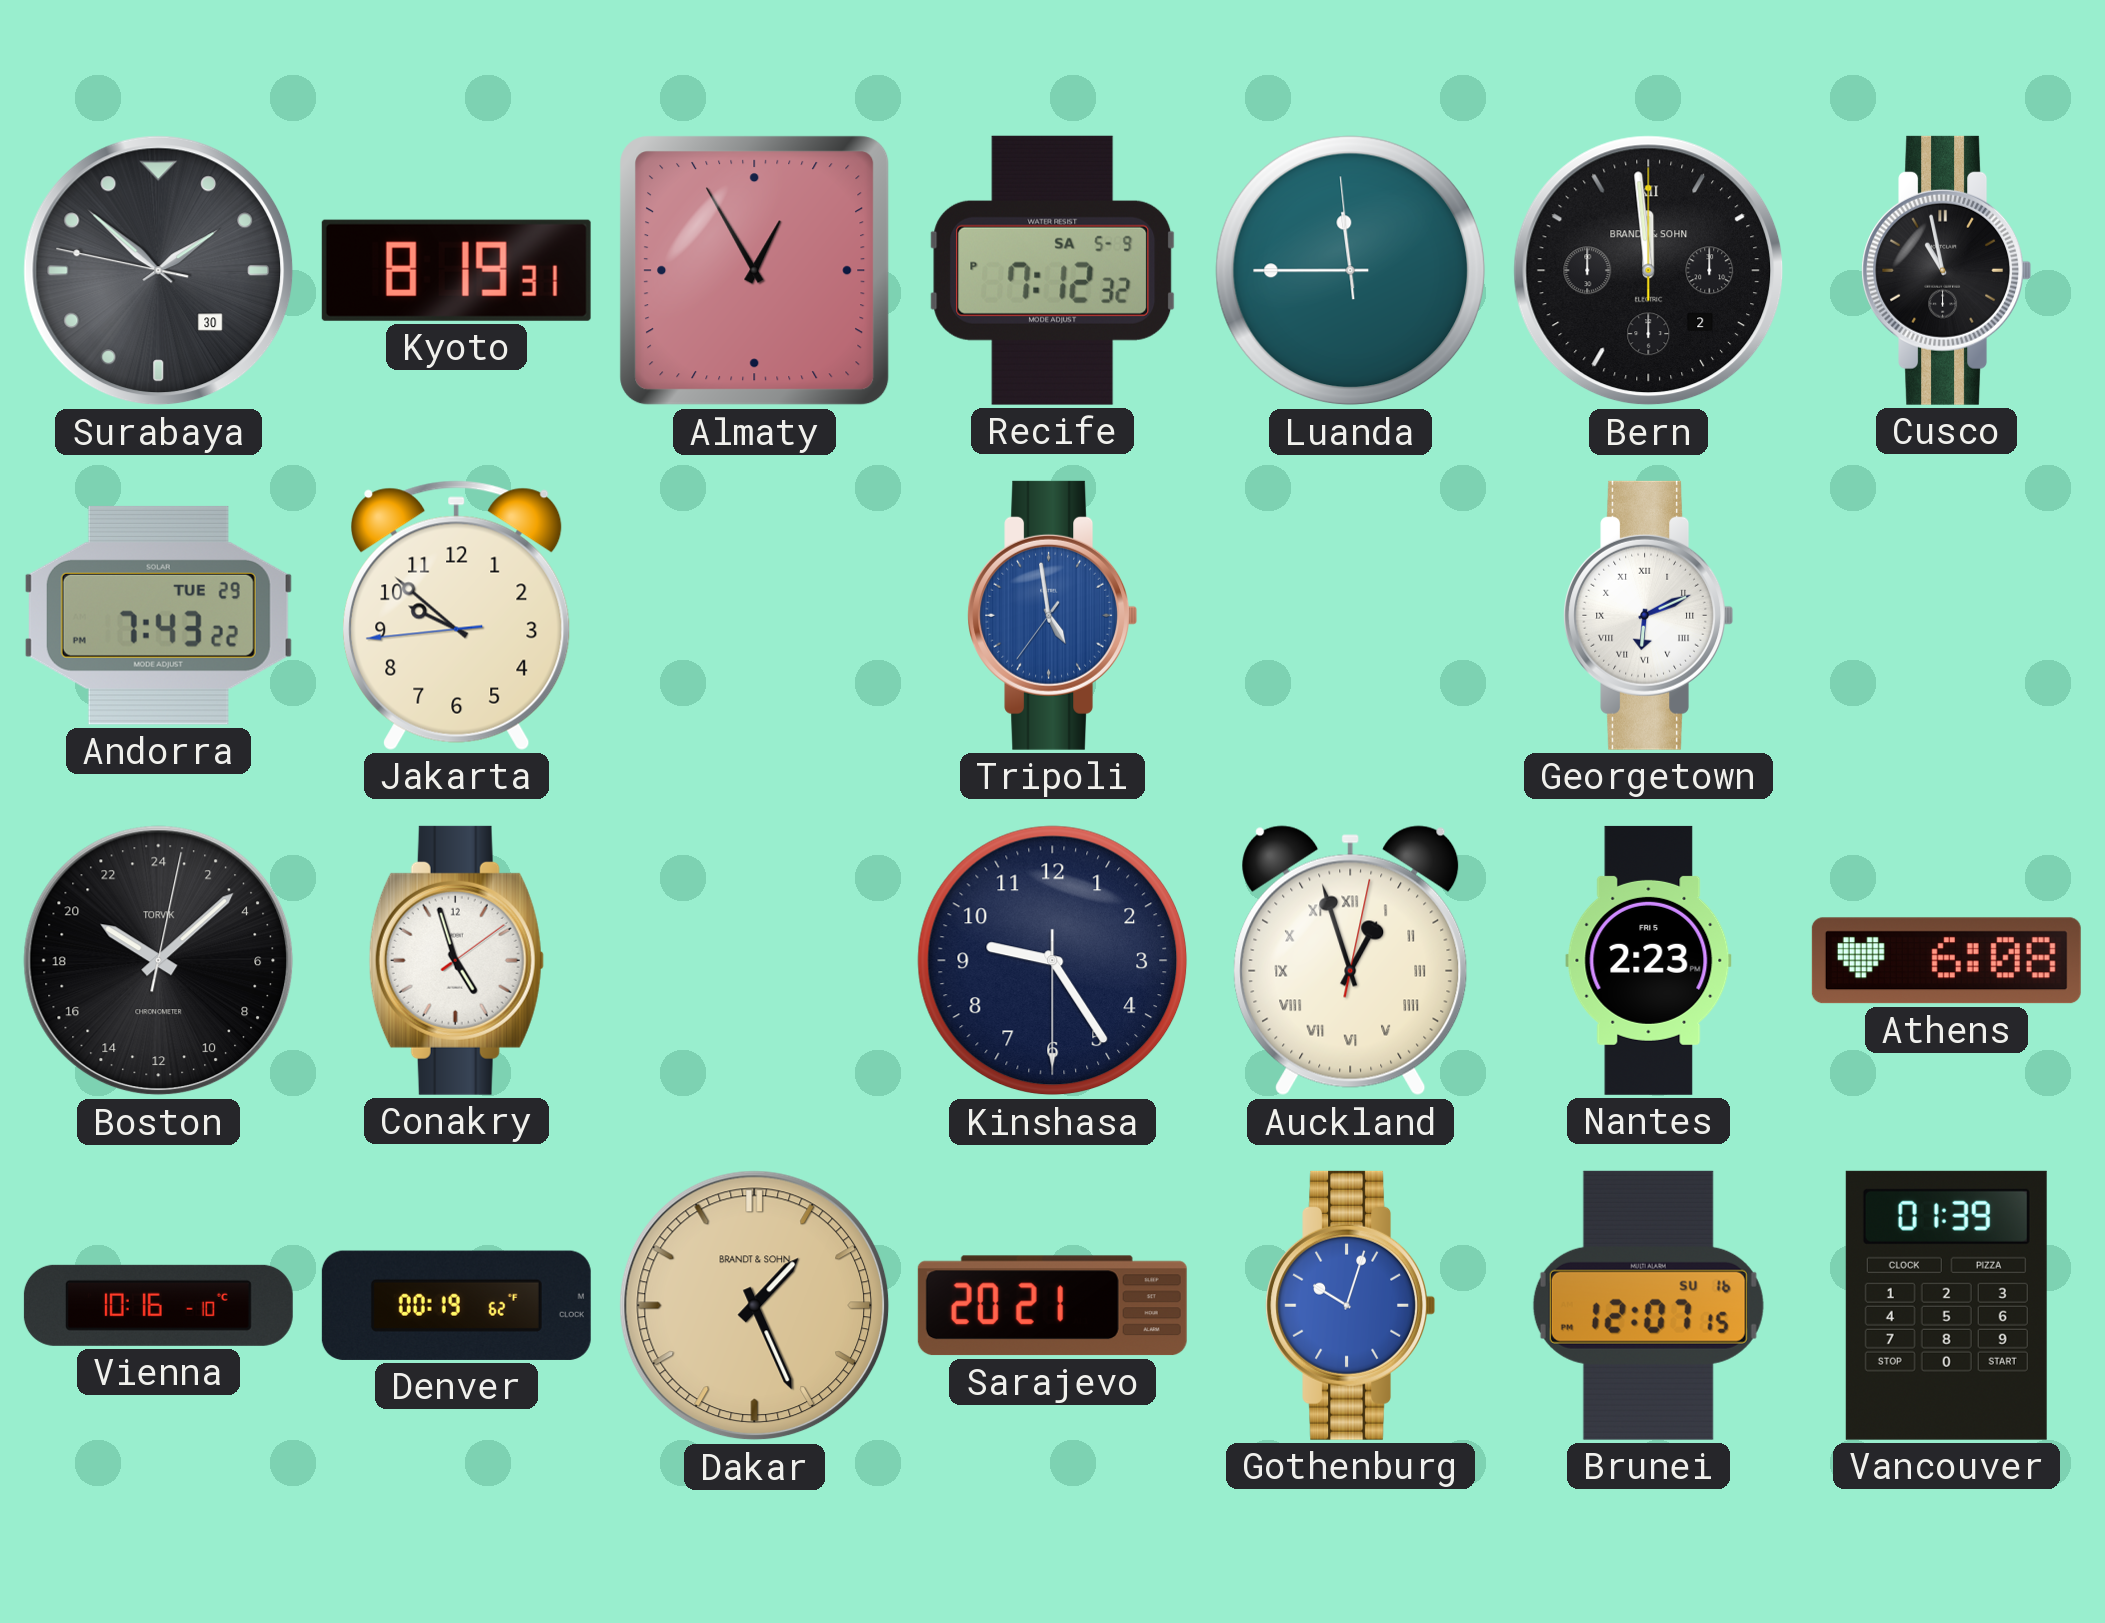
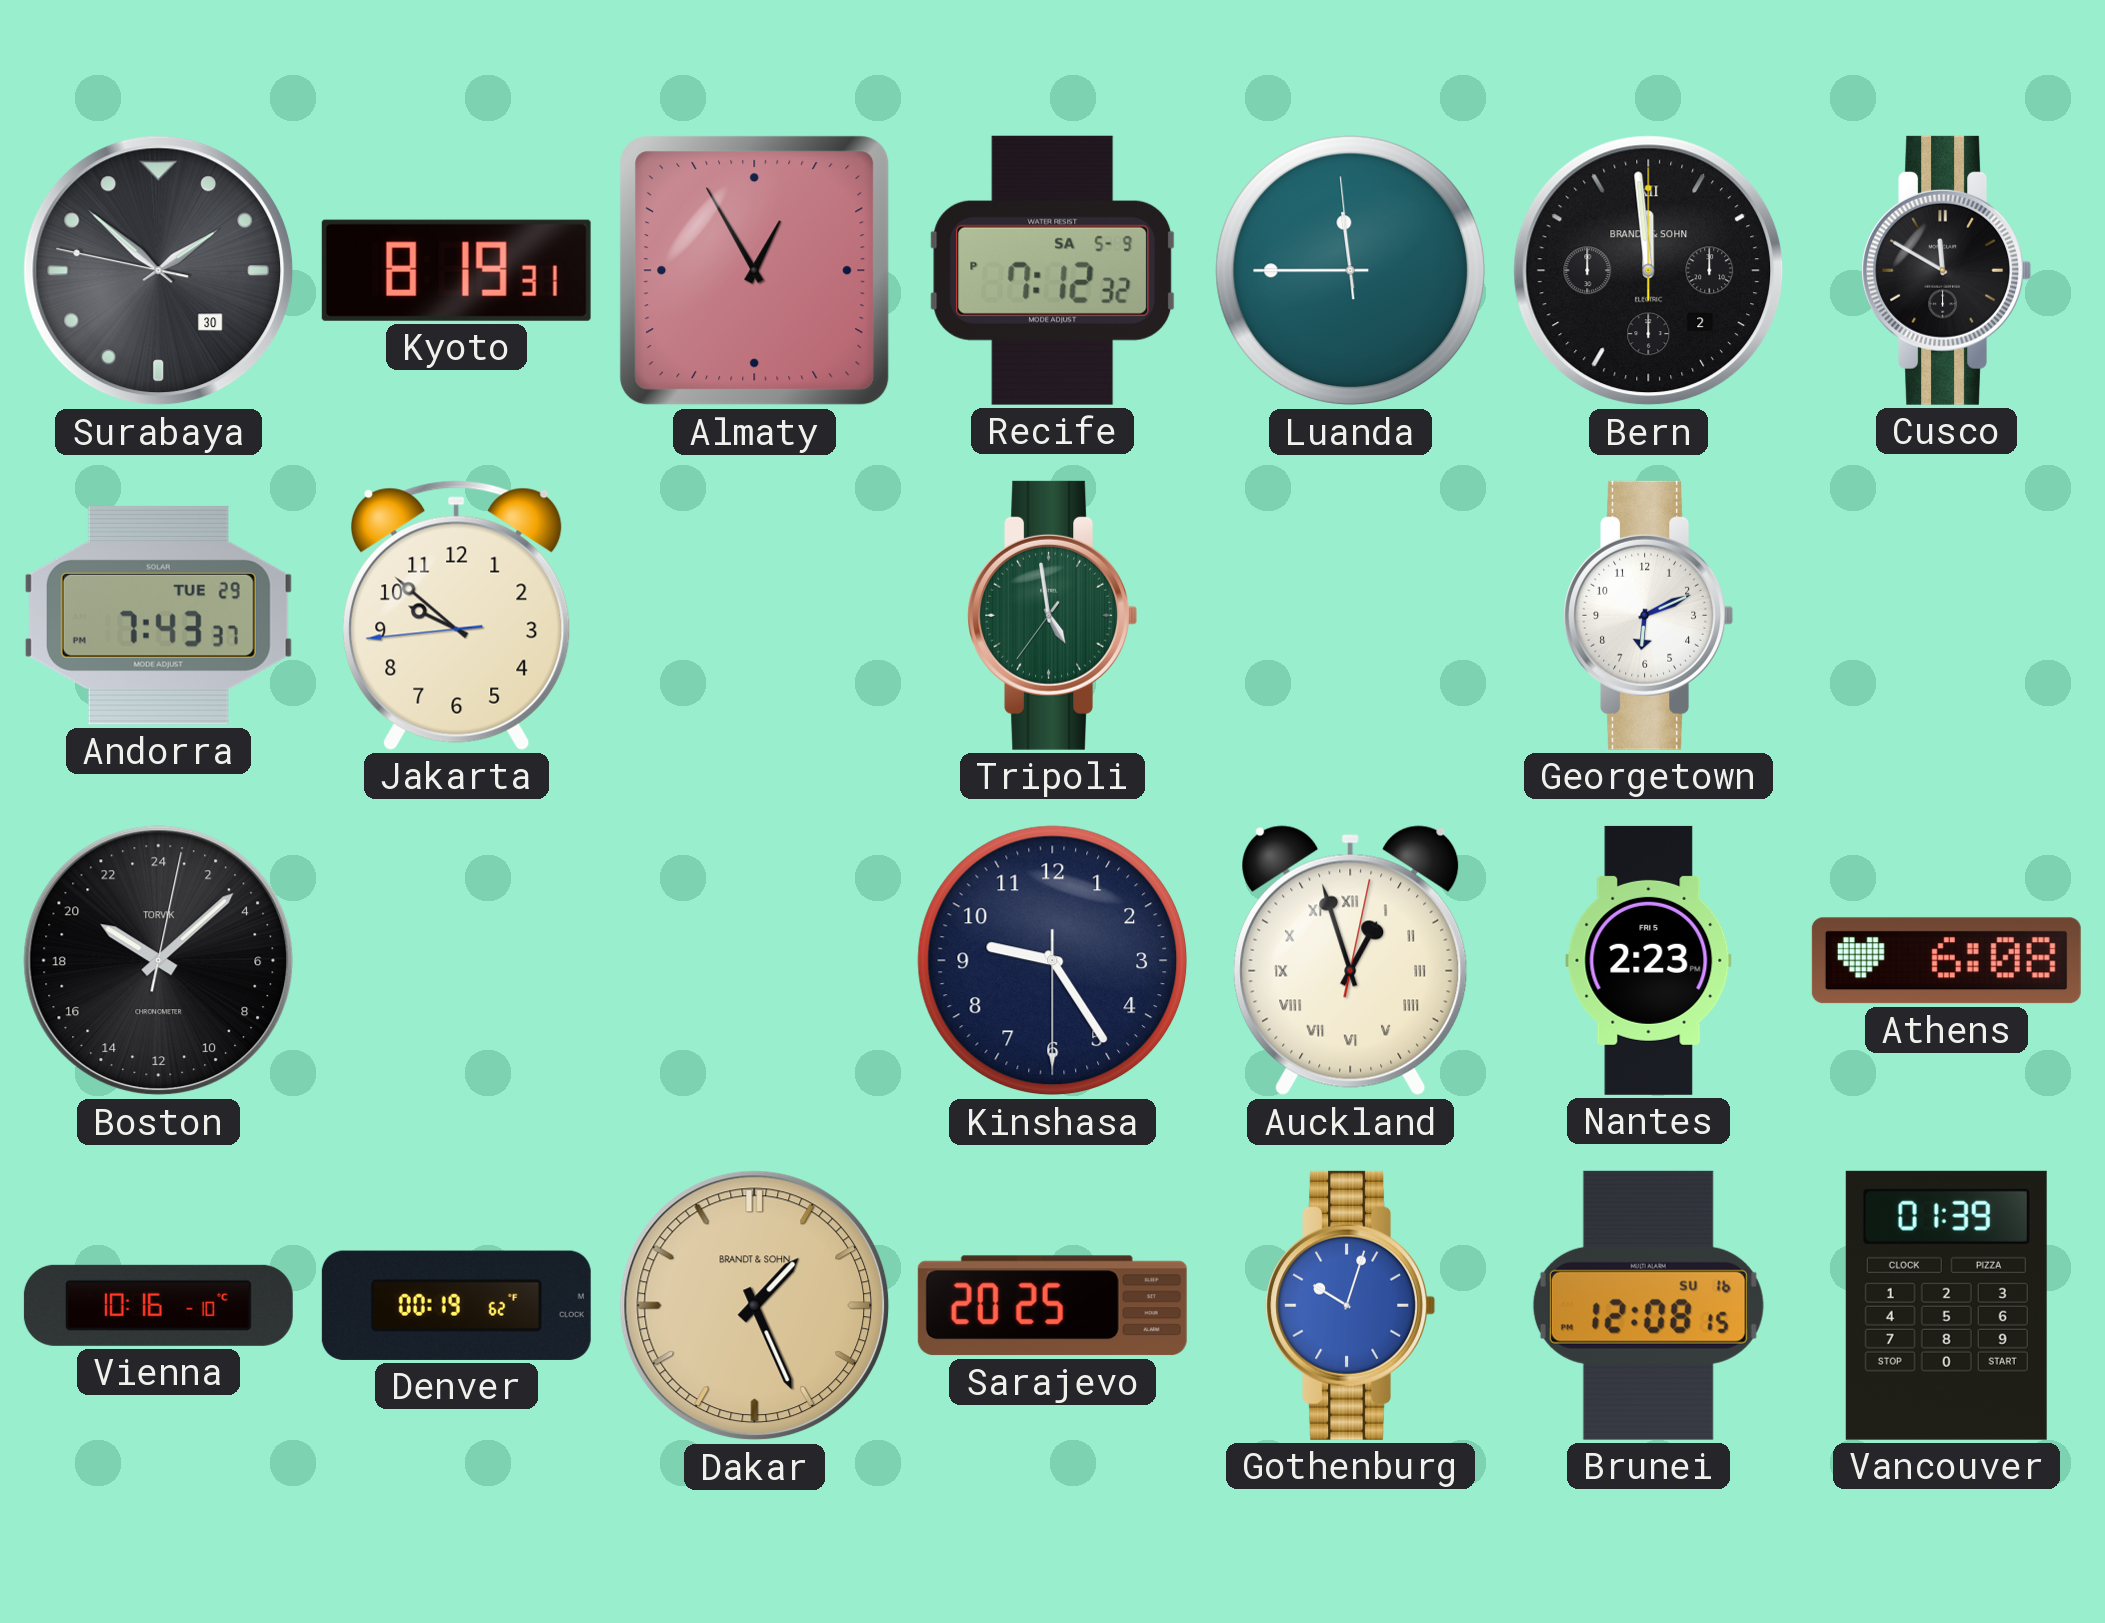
Cusco: 10:58 -> 11:50 (1946, 270)
Andorra: 7:43:22 -> 7:43:37 (158, 615)
Tripoli dial: blue -> green (1052, 615)
Georgetown numerals: Roman -> Arabic (1648, 615)
Conakry: 4:57 -> none (456, 960)
Sarajevo: 20:21 -> 20:25 (1052, 1306)
Brunei: 12:07 -> 12:08 (1648, 1305)
